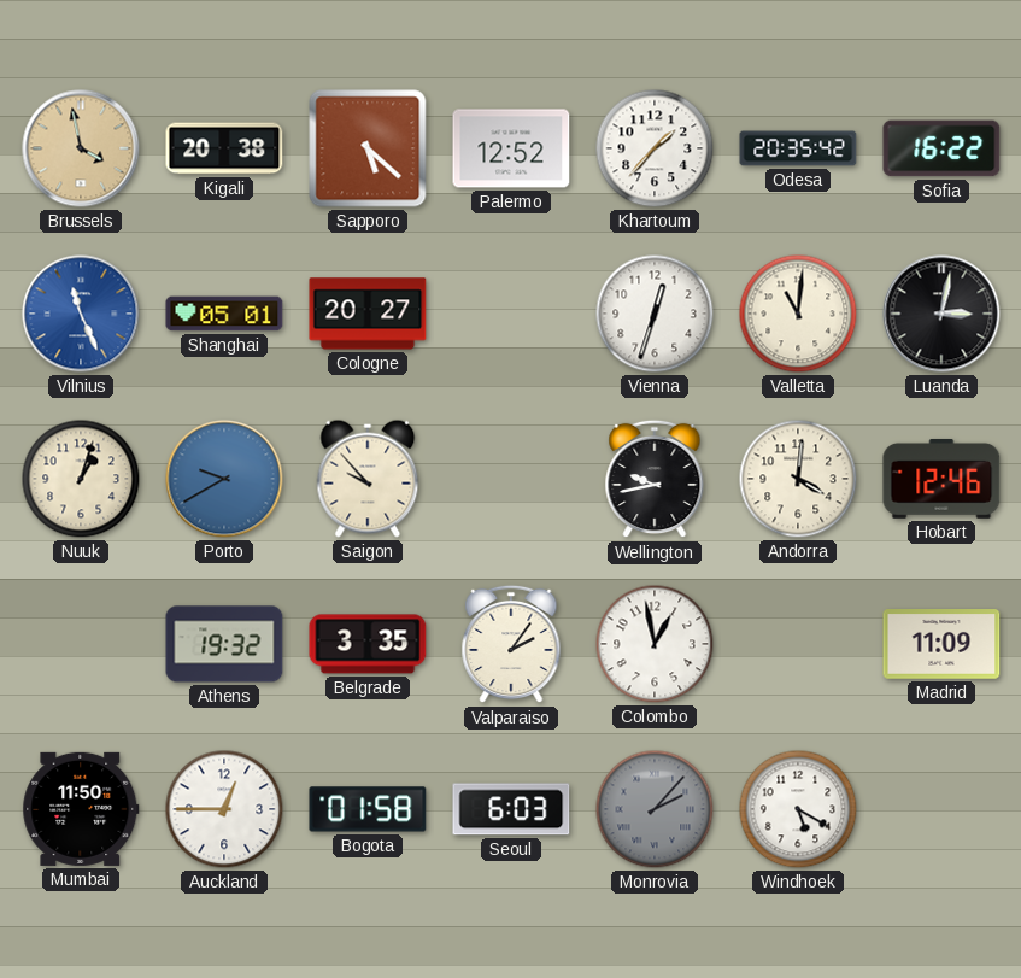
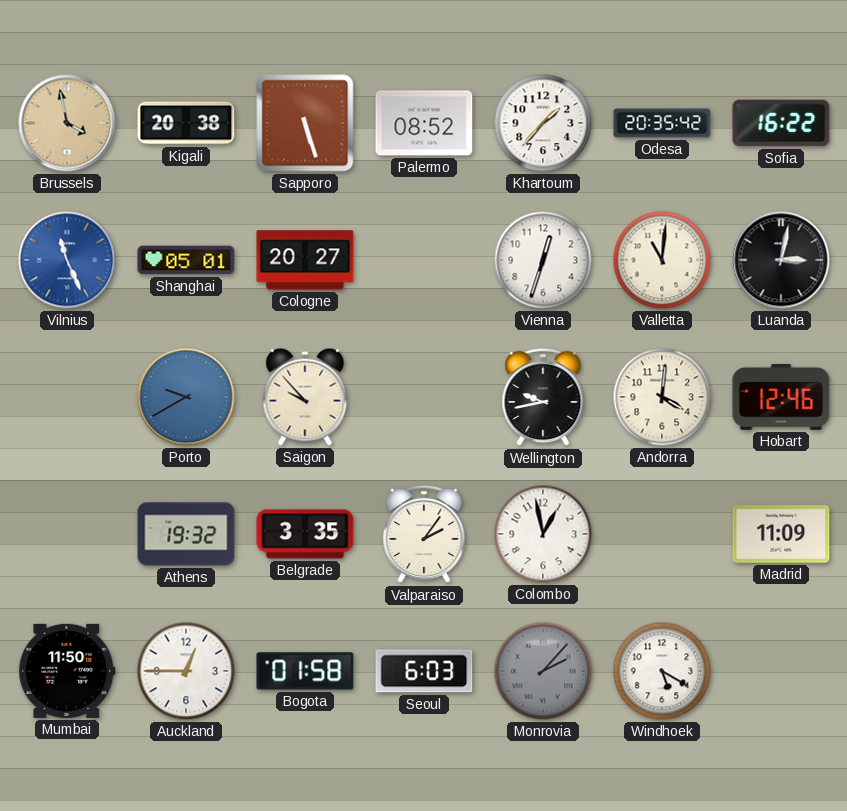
Sapporo: 5:22 -> 5:27 (305, 123)
Palermo: 12:52 -> 08:52 (424, 123)
Nuuk: 1:03 -> none (81, 479)
